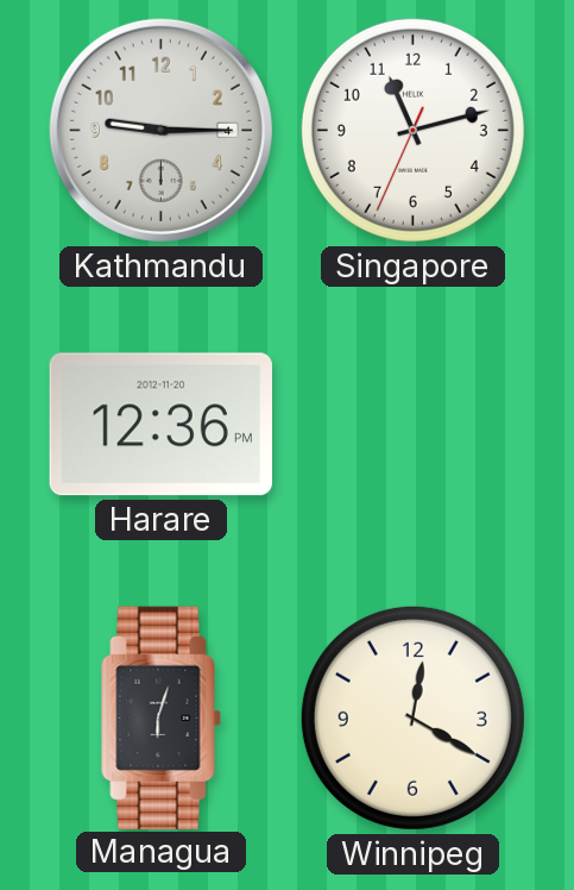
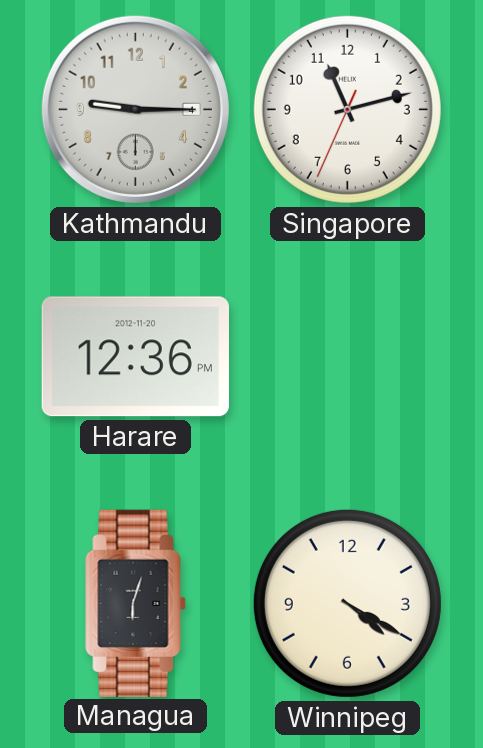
Winnipeg: 12:20 -> 4:20 (347, 603)
